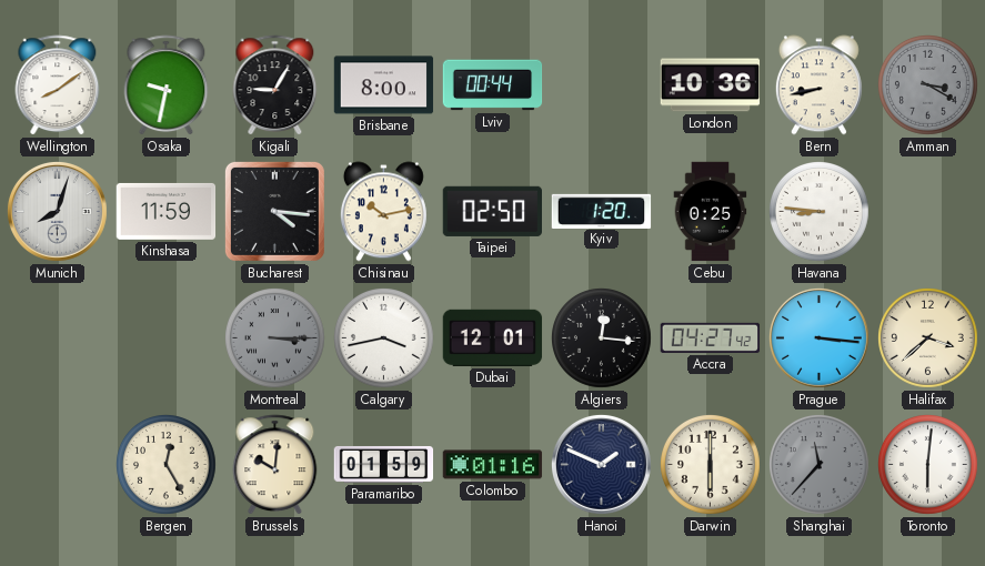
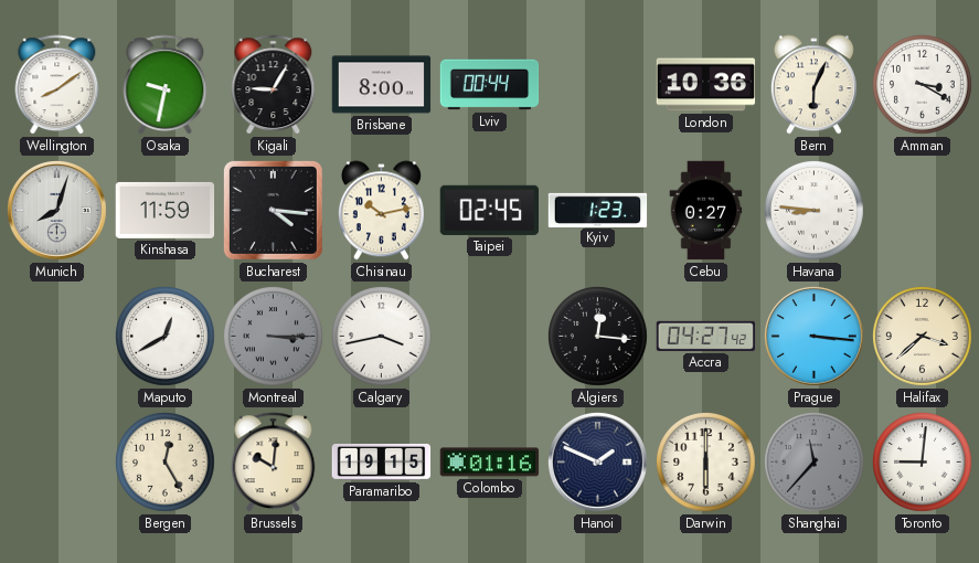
Bern: 8:43 -> 6:04 (813, 85)
Amman dial: grey -> white (923, 85)
Taipei: 02:50 -> 02:45 (489, 210)
Kyiv: 1:20 -> 1:23 (598, 210)
Cebu: 0:25 -> 0:27 (706, 211)
Maputo: none -> 12:40 (166, 337)
Dubai: 12:01 -> none (493, 337)
Paramaribo: 01:59 -> 19:15 (382, 461)
Toronto: 6:01 -> 9:01 (923, 463)
